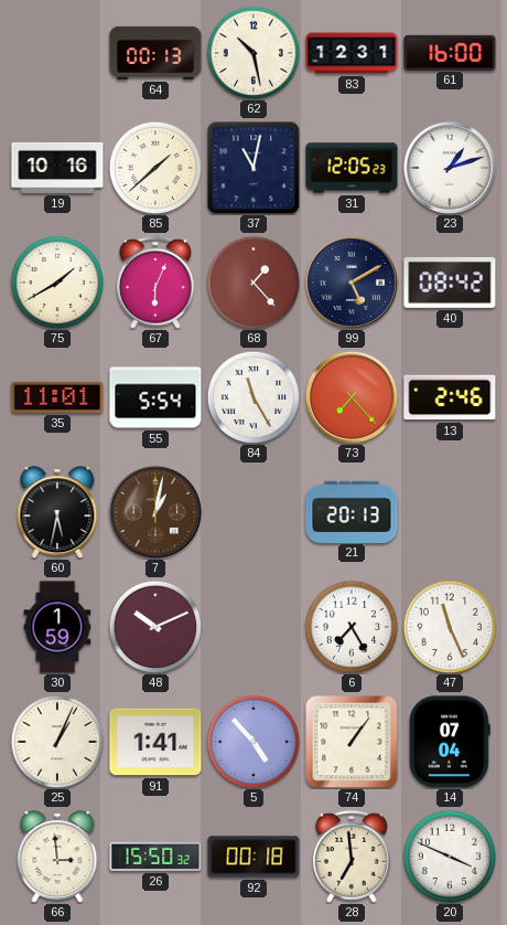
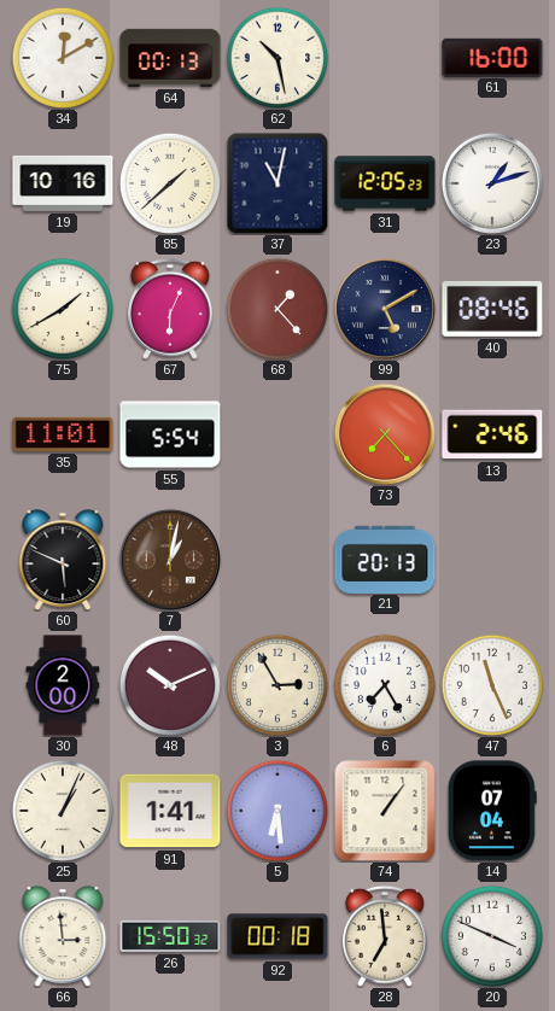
34: none -> 12:10 (63, 58)
83: 12:31 -> none (352, 53)
40: 08:42 -> 08:46 (492, 309)
84: 11:25 -> none (253, 397)
60: 5:32 -> 5:49 (63, 560)
30: 1:59 -> 2:00 (63, 685)
3: none -> 2:55 (277, 685)
5: 4:53 -> 6:29 (277, 811)
